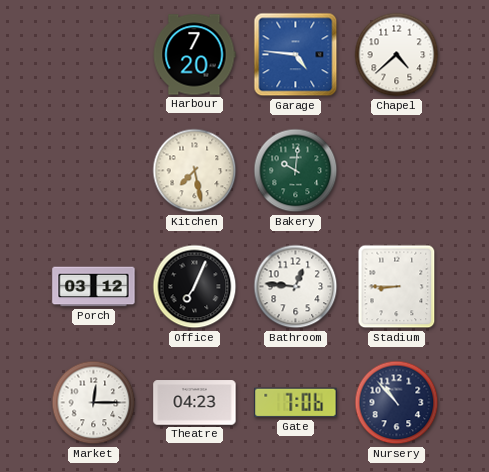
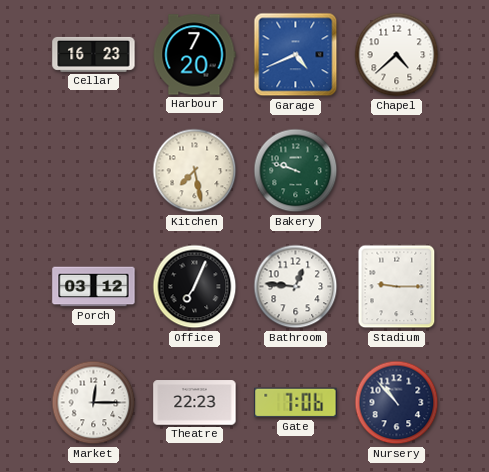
Cellar: none -> 16:23 (94, 54)
Garage: 4:46 -> 4:41 (296, 55)
Bakery: 10:01 -> 9:48 (296, 171)
Stadium: 8:45 -> 9:15 (397, 287)
Theatre: 04:23 -> 22:23 (195, 403)
